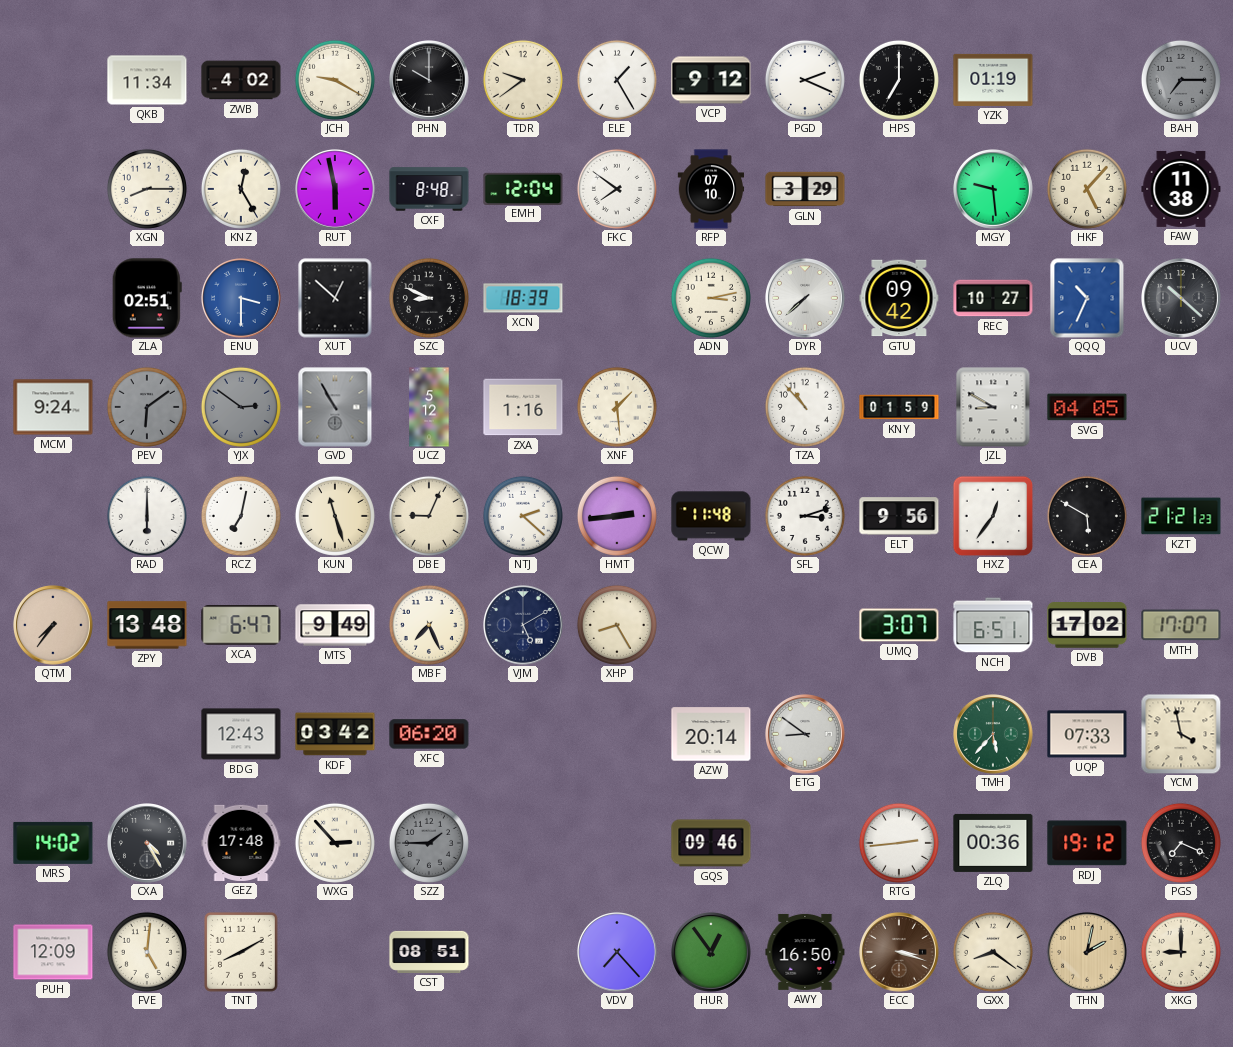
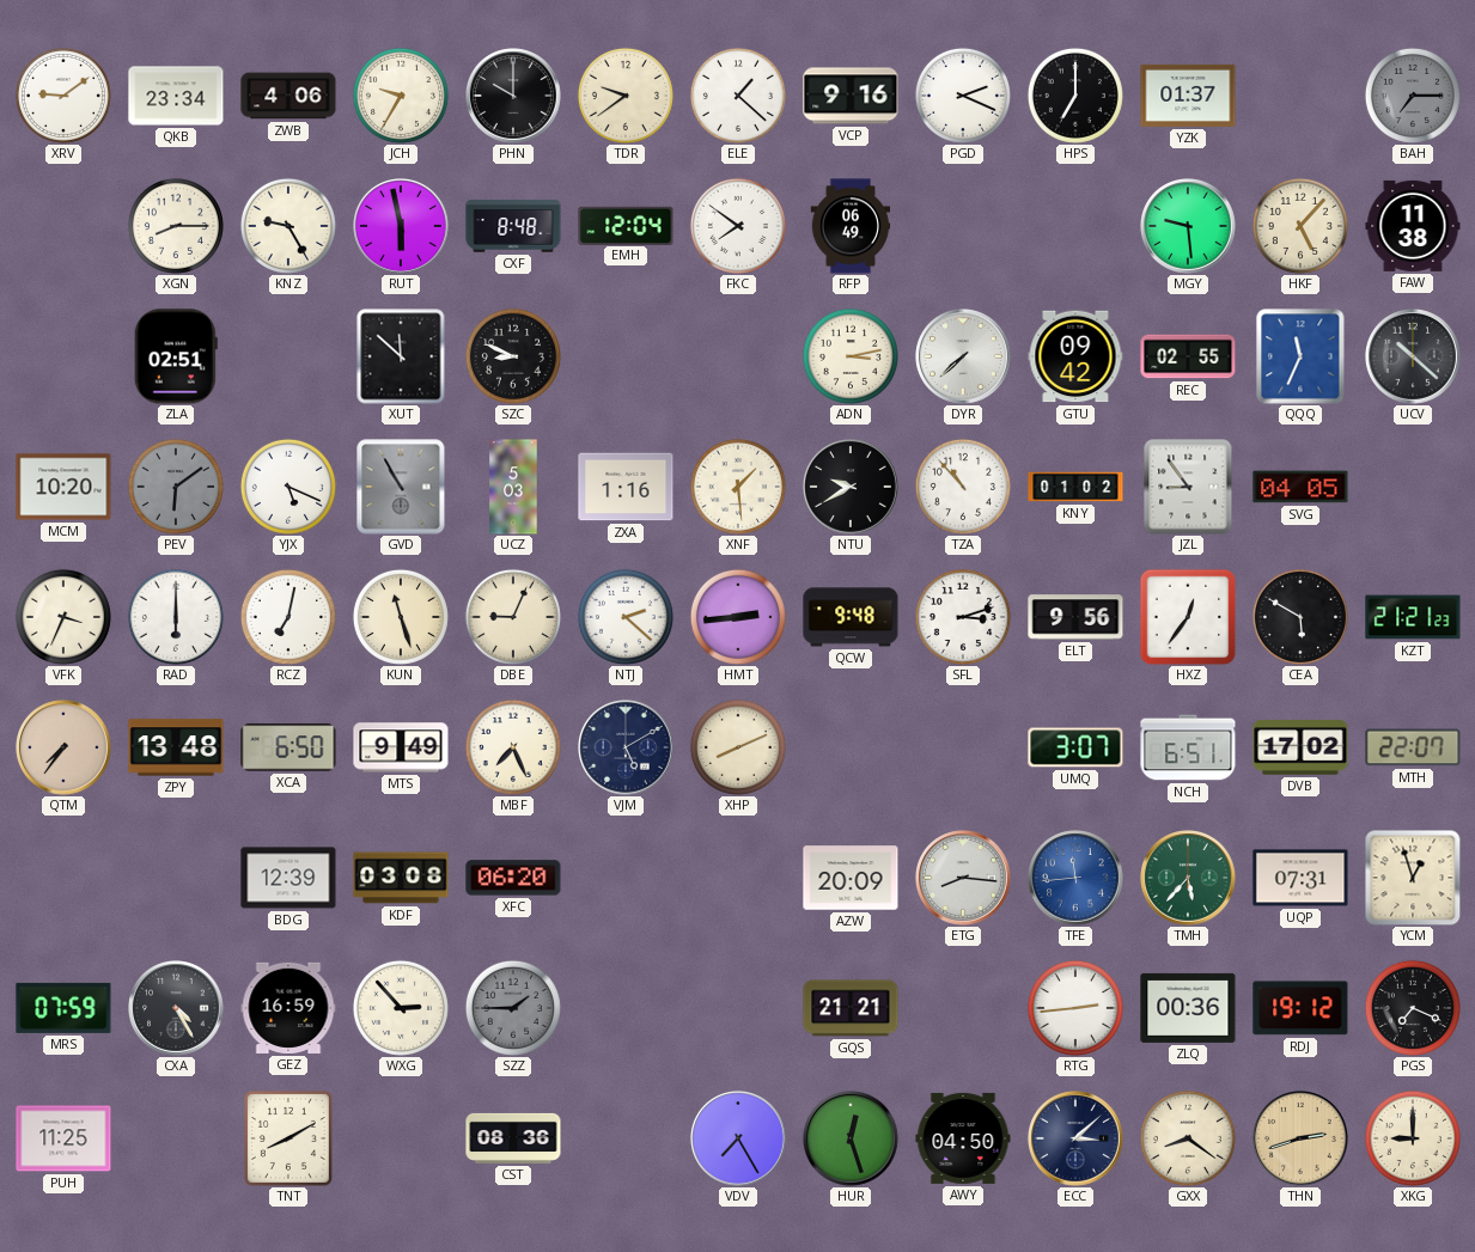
XRV: none -> 9:09 (63, 96)
QKB: 11:34 -> 23:34 (176, 96)
ZWB: 4:02 -> 4:06 (288, 96)
JCH: 9:20 -> 9:35 (401, 96)
ELE: 1:25 -> 1:22 (738, 96)
VCP: 9:12 -> 9:16 (851, 96)
YZK: 01:19 -> 01:37 (1188, 96)
KNZ: 12:25 -> 9:25 (288, 226)
RFP: 07:10 -> 06:49 (851, 226)
GLN: 3:29 -> none (805, 189)
ENU: 3:30 -> none (242, 299)
XUT: 12:52 -> 11:52 (401, 356)
XCN: 18:39 -> none (523, 298)
REC: 10:27 -> 02:55 (1188, 356)
QQQ: 10:34 -> 11:34 (1300, 356)
MCM: 9:24 -> 10:20 (63, 487)
YJX: 2:51 -> 5:19 (288, 487)
YJX dial: grey -> white (288, 487)
UCZ: 5:12 -> 5:03 (513, 487)
NTU: none -> 9:40 (852, 488)
KNY: 01:59 -> 01:02 (1075, 487)
JZL: 8:50 -> 8:54 (1188, 487)
VFK: none -> 3:34 (63, 617)
QCW: 11:48 -> 9:48 (851, 617)
XCA: 6:47 -> 6:50 (288, 747)
XHP: 8:25 -> 8:11 (738, 747)
MTH: 17:07 -> 22:07 (1413, 747)
BDG: 12:43 -> 12:39 (288, 878)
KDF: 03:42 -> 03:08 (401, 878)
AZW: 20:14 -> 20:09 (851, 878)
ETG: 8:51 -> 8:16 (964, 879)
TFE: none -> 11:44 (1077, 879)
UQP: 07:33 -> 07:31 (1300, 878)
YCM: 3:58 -> 12:57 (1413, 878)
MRS: 14:02 -> 07:59 (63, 1008)
GEZ: 17:48 -> 16:59 (288, 1008)
GQS: 09:46 -> 21:21 (851, 1008)
PUH: 12:09 -> 11:25 (63, 1138)
FVE: 5:01 -> none (147, 952)
CST: 08:51 -> 08:36 (513, 1138)
VDV: 7:23 -> 7:25 (739, 1140)
HUR: 12:54 -> 12:27 (852, 1140)
AWY: 16:50 -> 04:50 (963, 1138)
ECC: 3:18 -> 3:08 (1077, 1140)
ECC dial: brown -> navy (1077, 1140)
THN: 2:02 -> 2:42 (1302, 1140)
